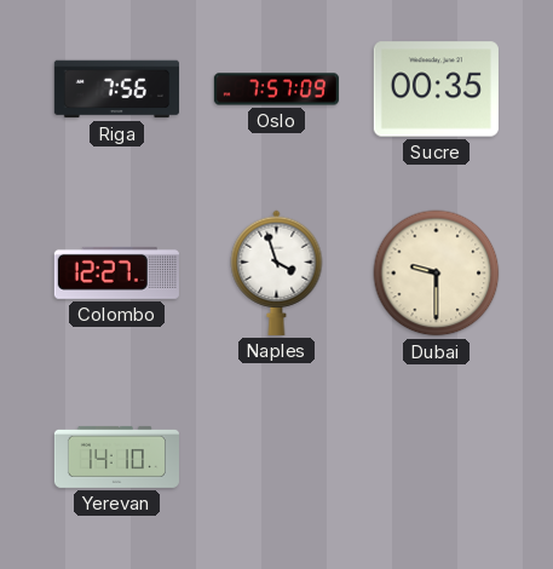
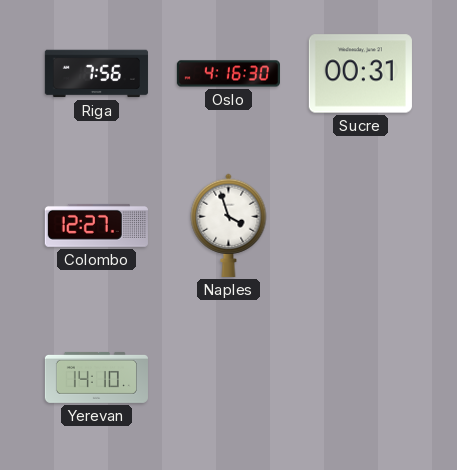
Oslo: 7:57 -> 4:16 (228, 74)
Sucre: 00:35 -> 00:31 (360, 74)
Dubai: 9:30 -> none (437, 274)
